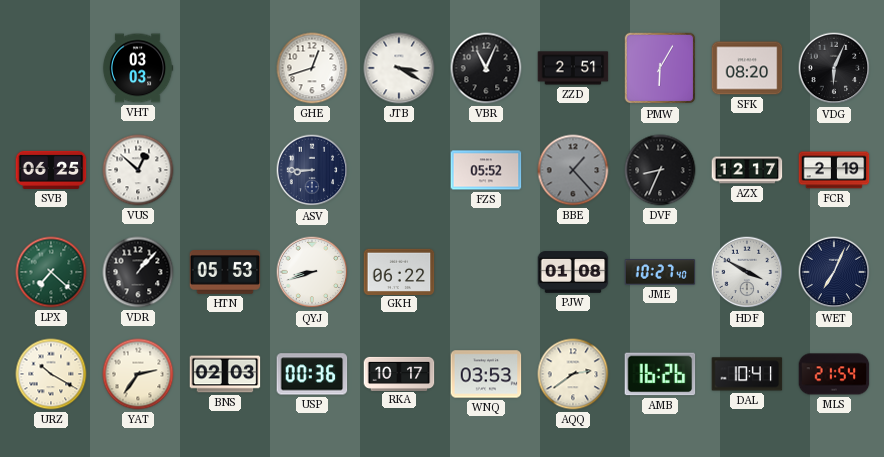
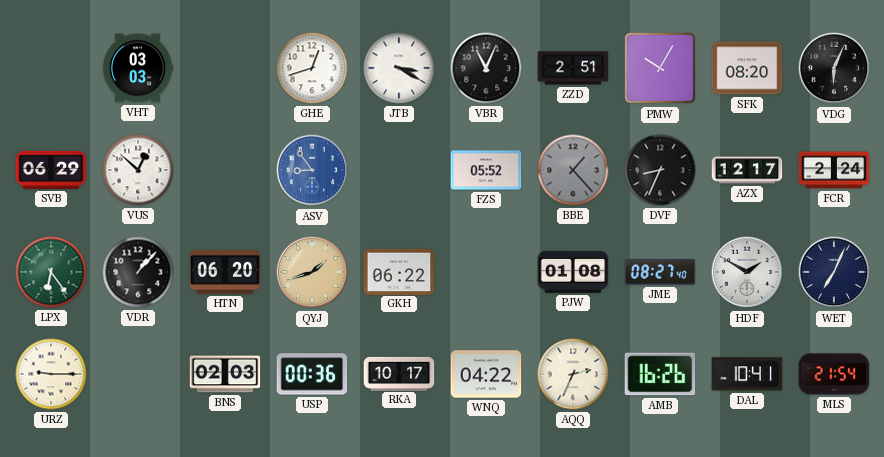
PMW: 6:05 -> 10:05 (660, 68)
SVB: 06:25 -> 06:29 (51, 170)
ASV: 8:45 -> 8:54 (312, 170)
ASV dial: navy -> blue (312, 170)
FCR: 2:19 -> 2:24 (834, 170)
LPX: 7:22 -> 6:24 (51, 272)
HTN: 05:53 -> 06:20 (225, 273)
QYJ: 8:42 -> 1:42 (312, 272)
QYJ dial: white -> champagne (312, 272)
JME: 10:27 -> 08:27 (660, 272)
HDF: 3:50 -> 1:50 (747, 272)
URZ: 10:20 -> 9:15 (51, 374)
YAT: 2:36 -> none (138, 374)
WNQ: 03:53 -> 04:22 (486, 374)
AQQ: 2:39 -> 2:34 (573, 374)
